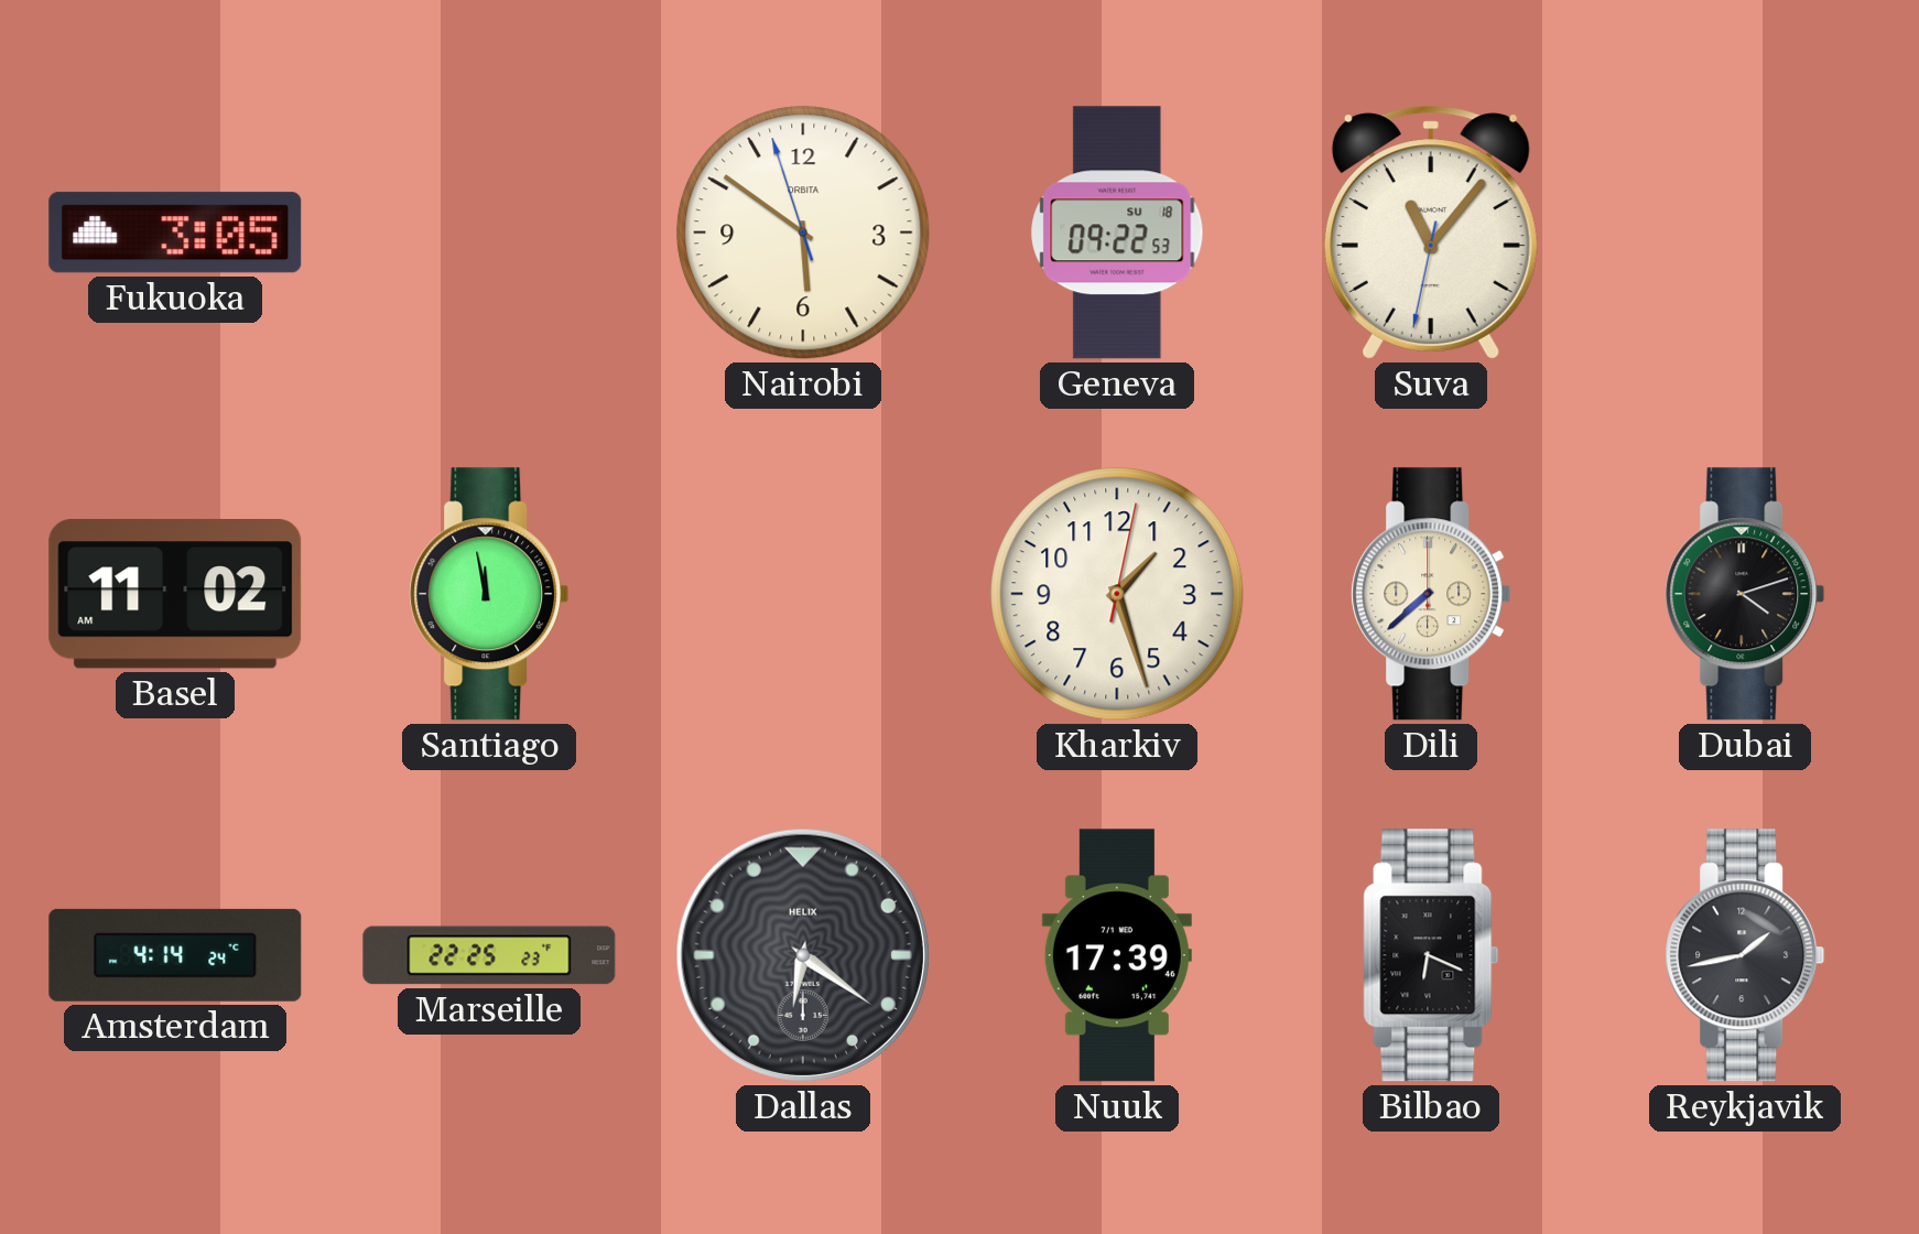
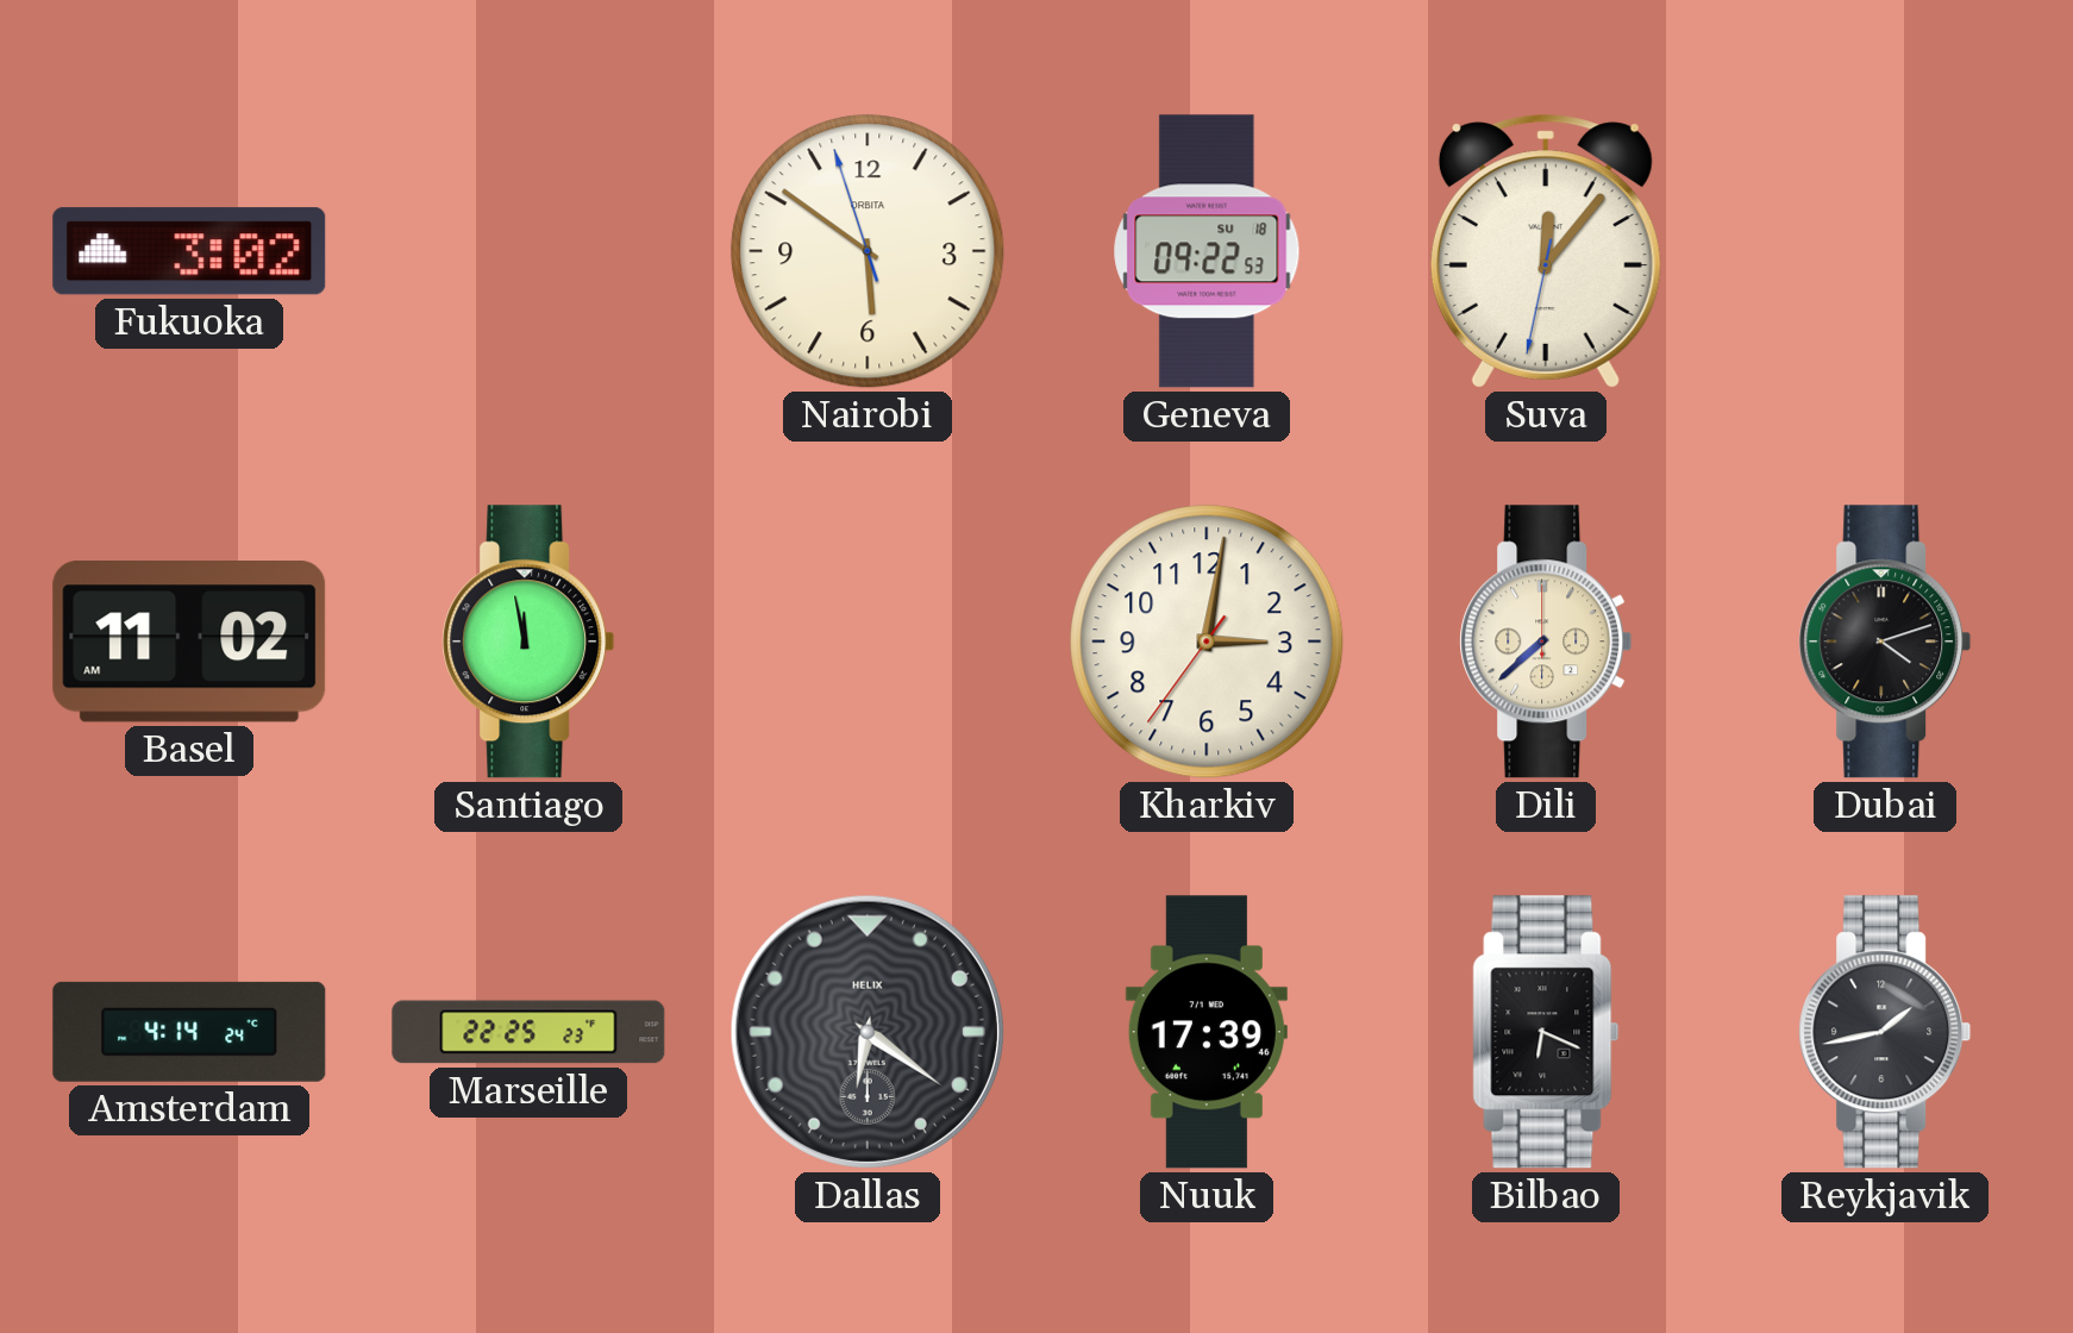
Fukuoka: 3:05 -> 3:02 (189, 251)
Suva: 11:06 -> 12:06 (1546, 251)
Kharkiv: 1:27 -> 3:01 (1207, 642)
